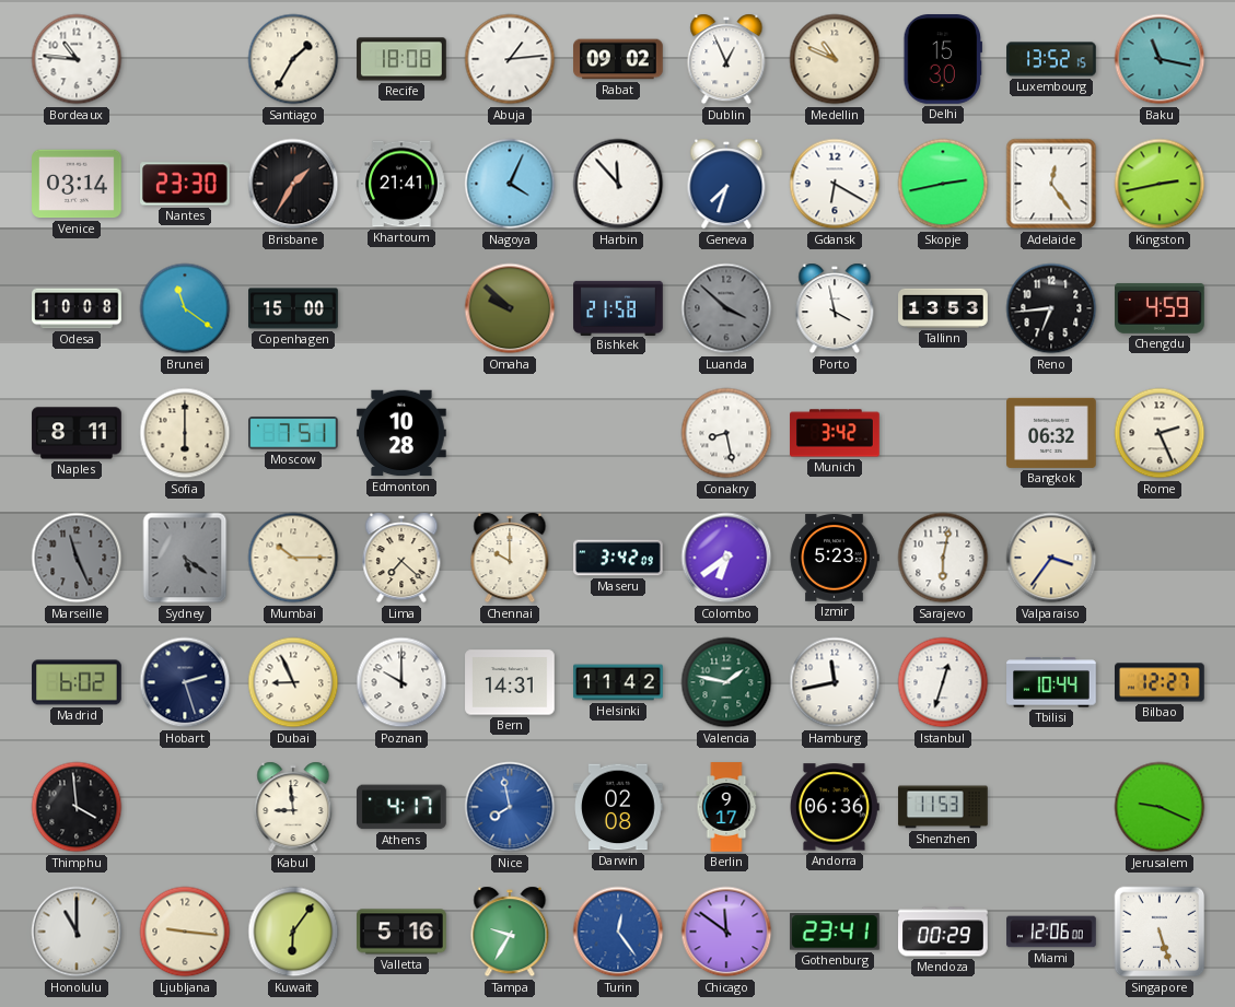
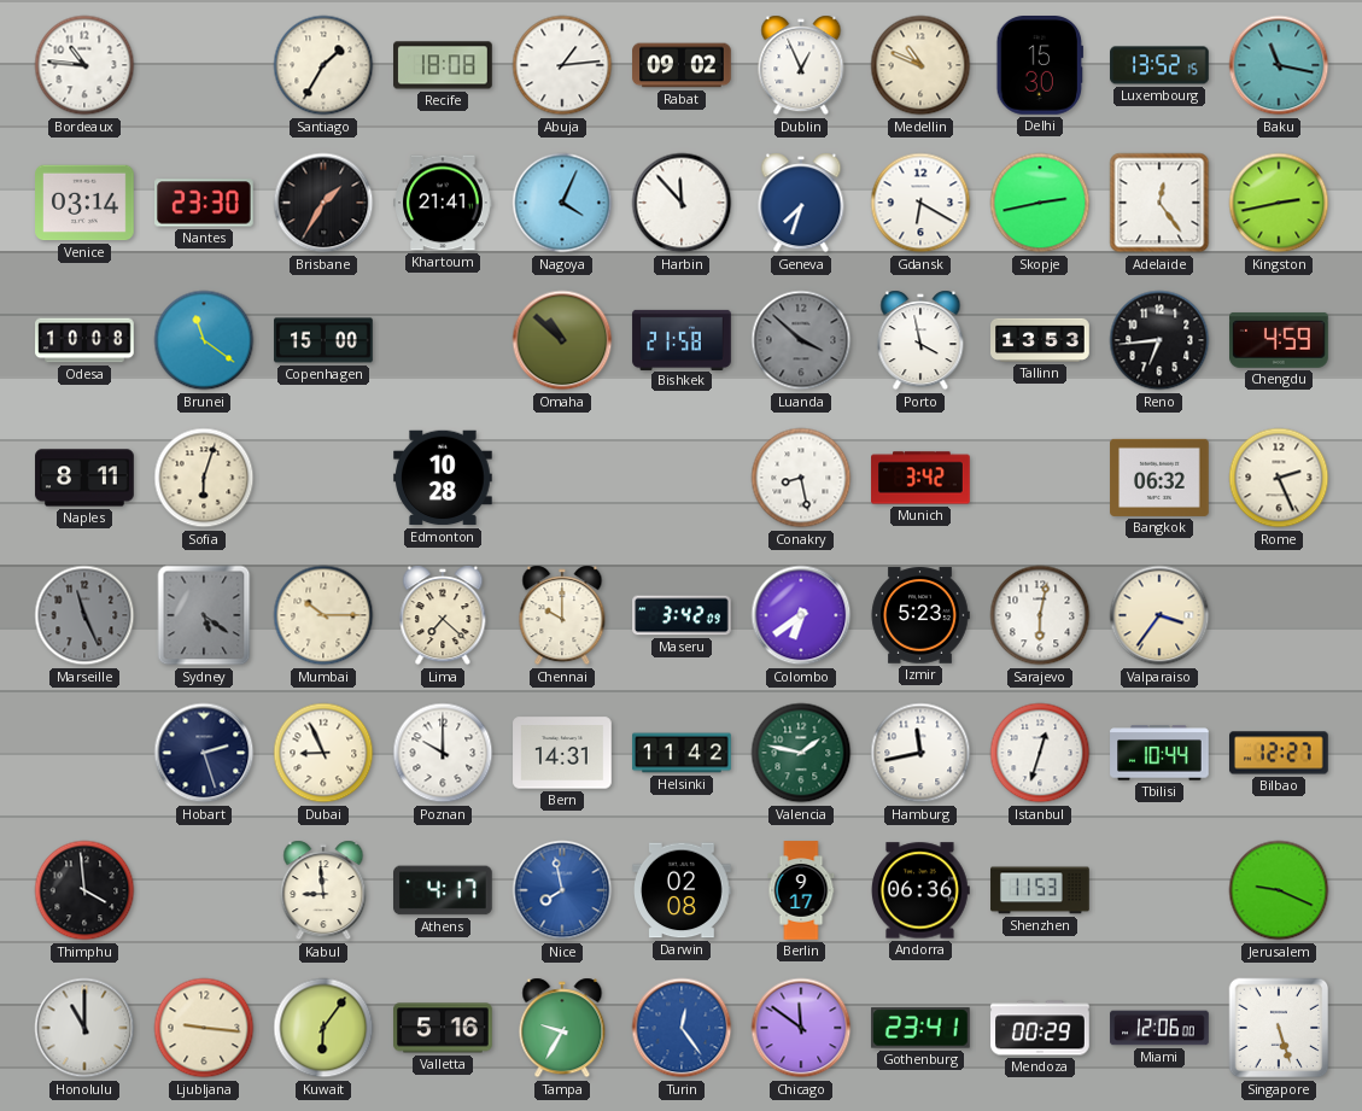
Omaha: 9:52 -> 10:52 (562, 340)
Sofia: 6:00 -> 6:03 (204, 478)
Moscow: 7:51 -> none (294, 434)
Madrid: 6:02 -> none (77, 682)
